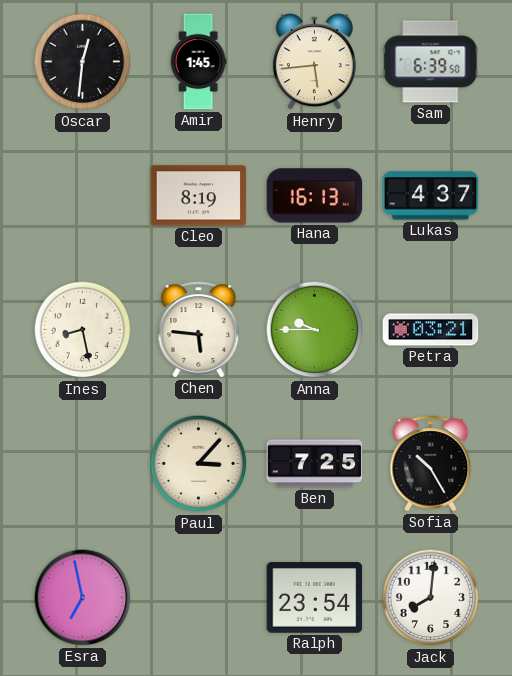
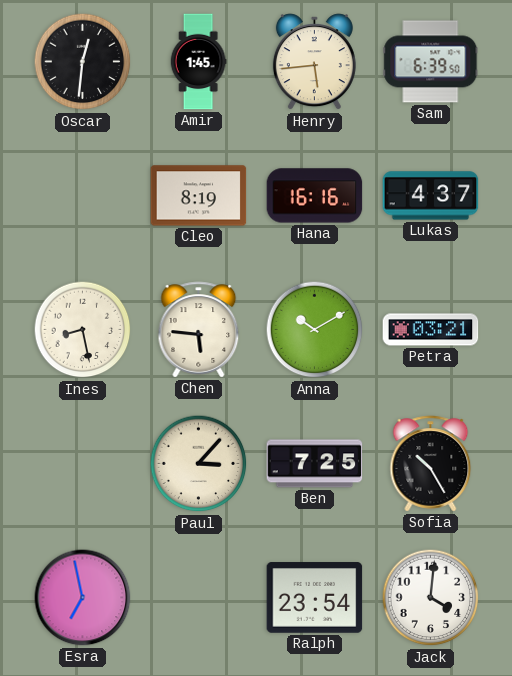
Hana: 16:13 -> 16:16 (315, 196)
Anna: 9:45 -> 10:10 (315, 330)
Jack: 8:01 -> 4:01 (431, 598)
